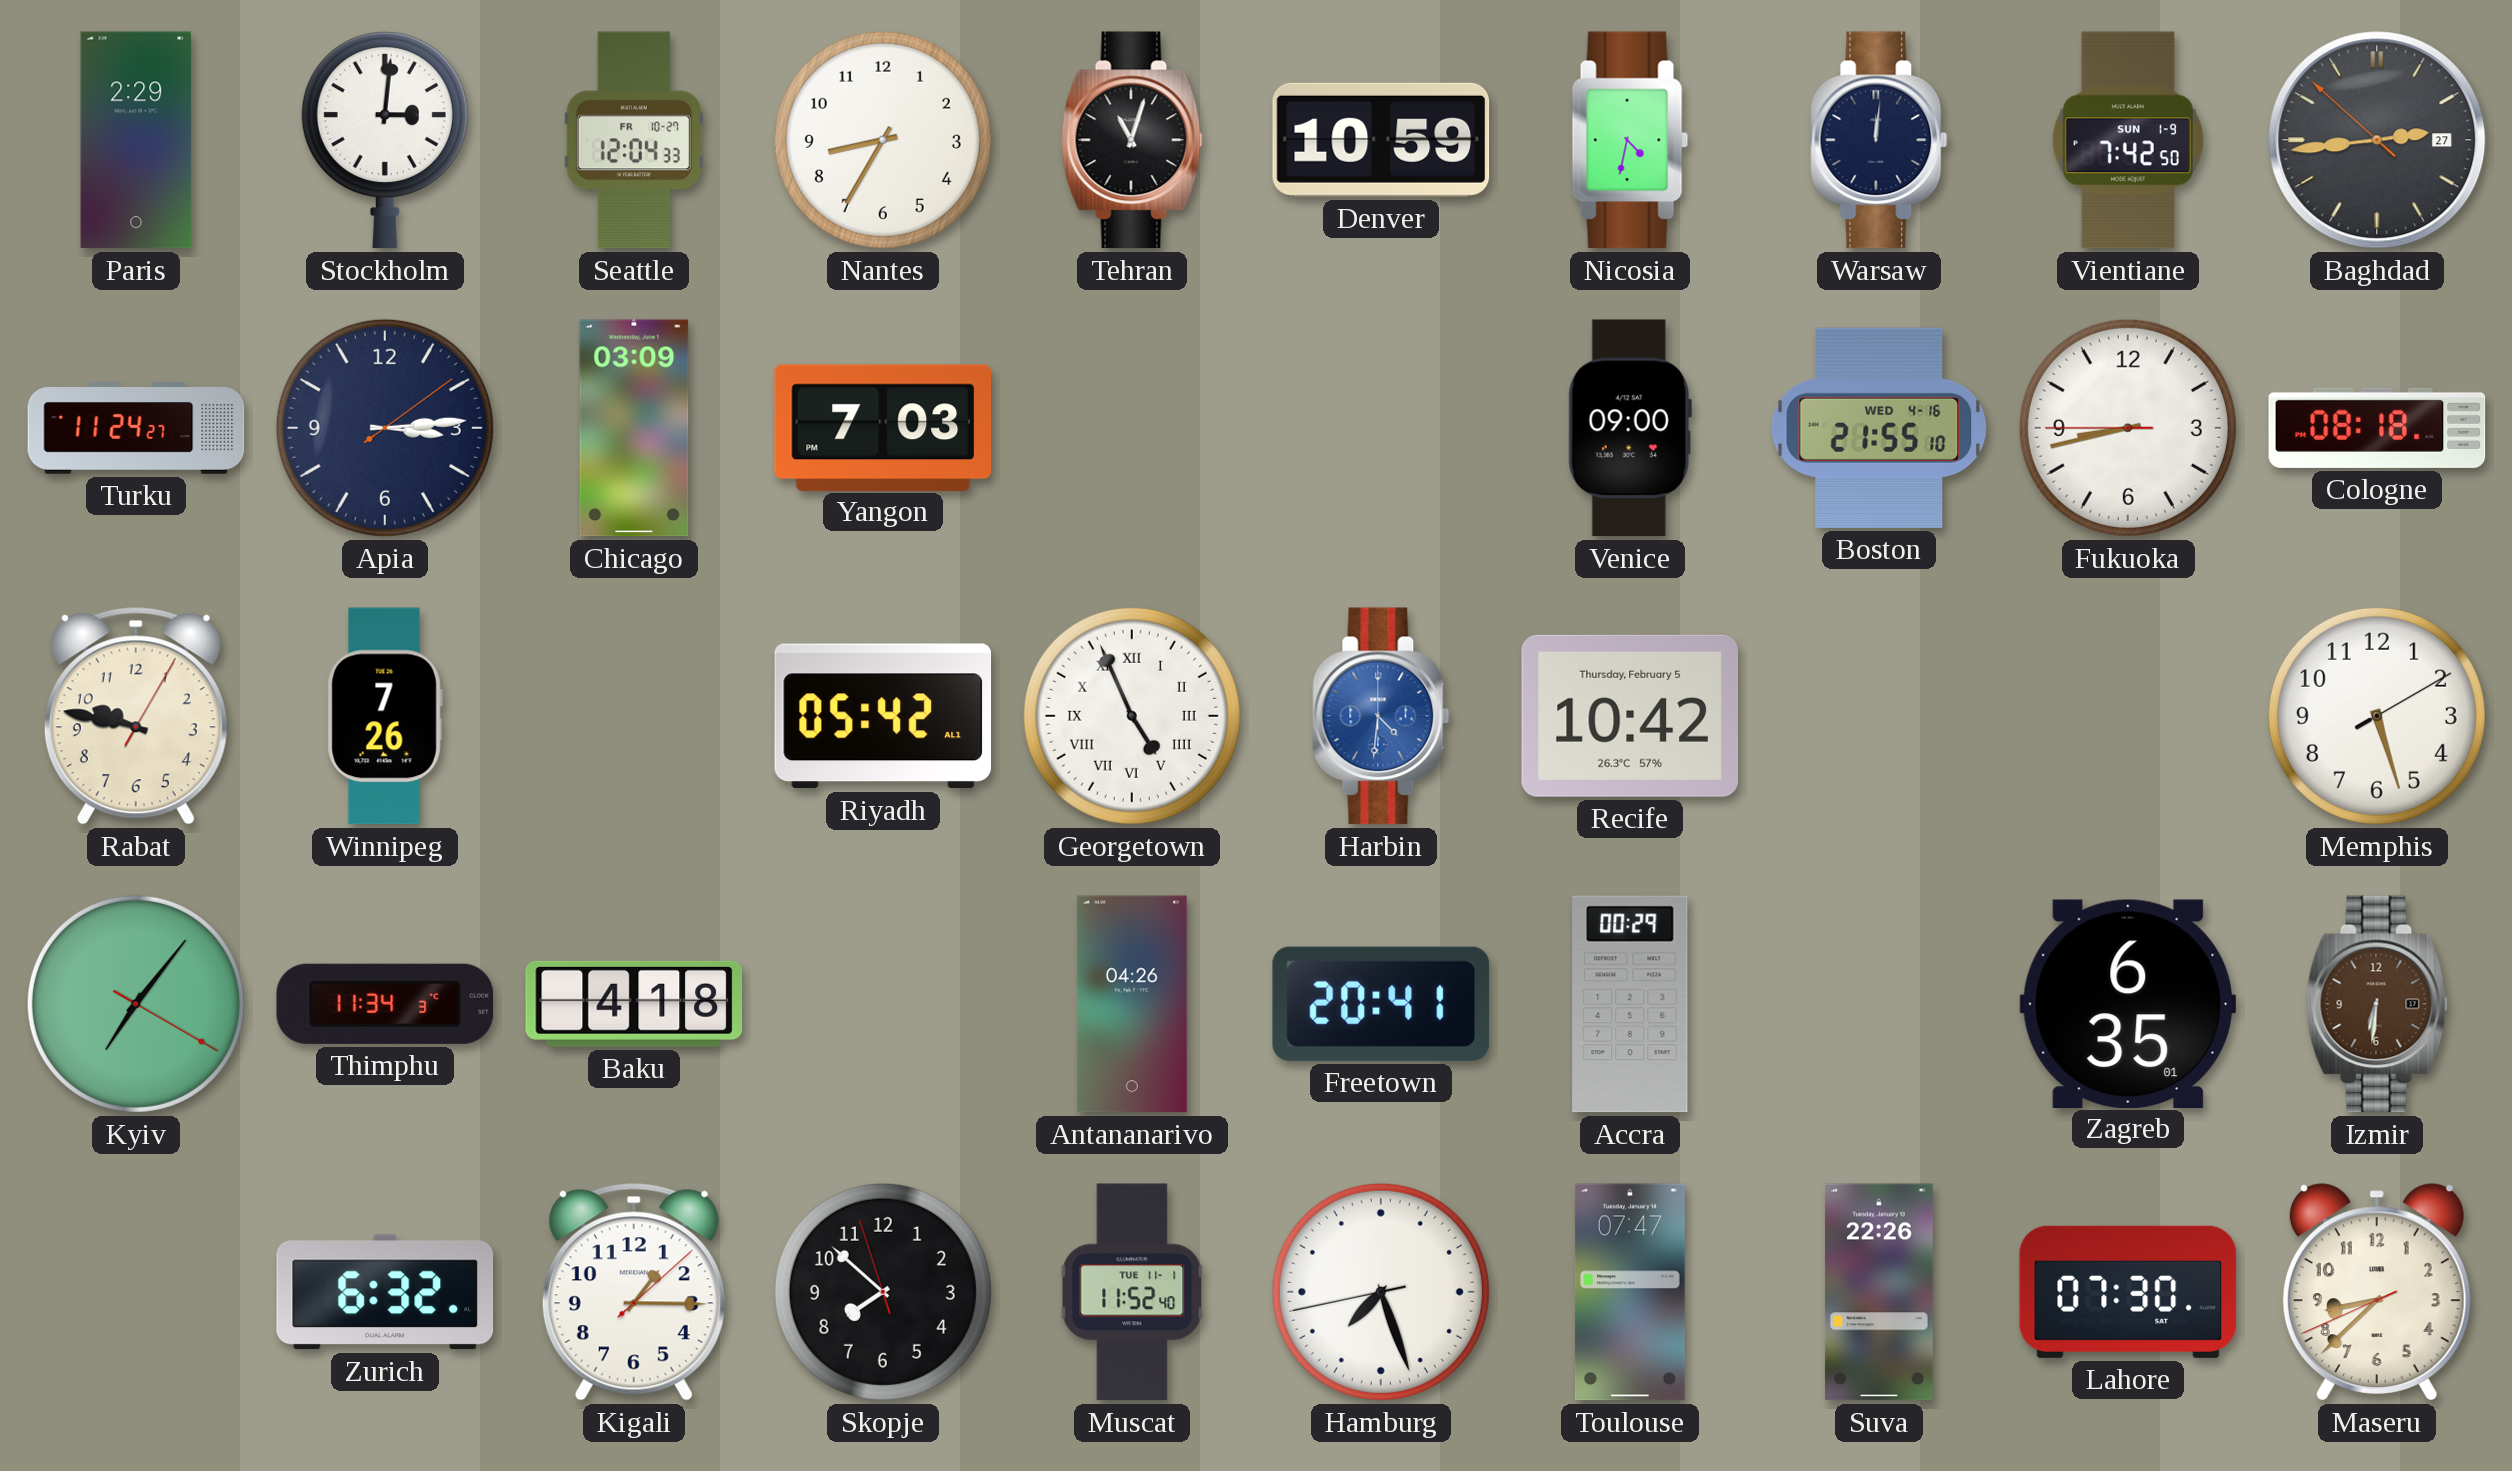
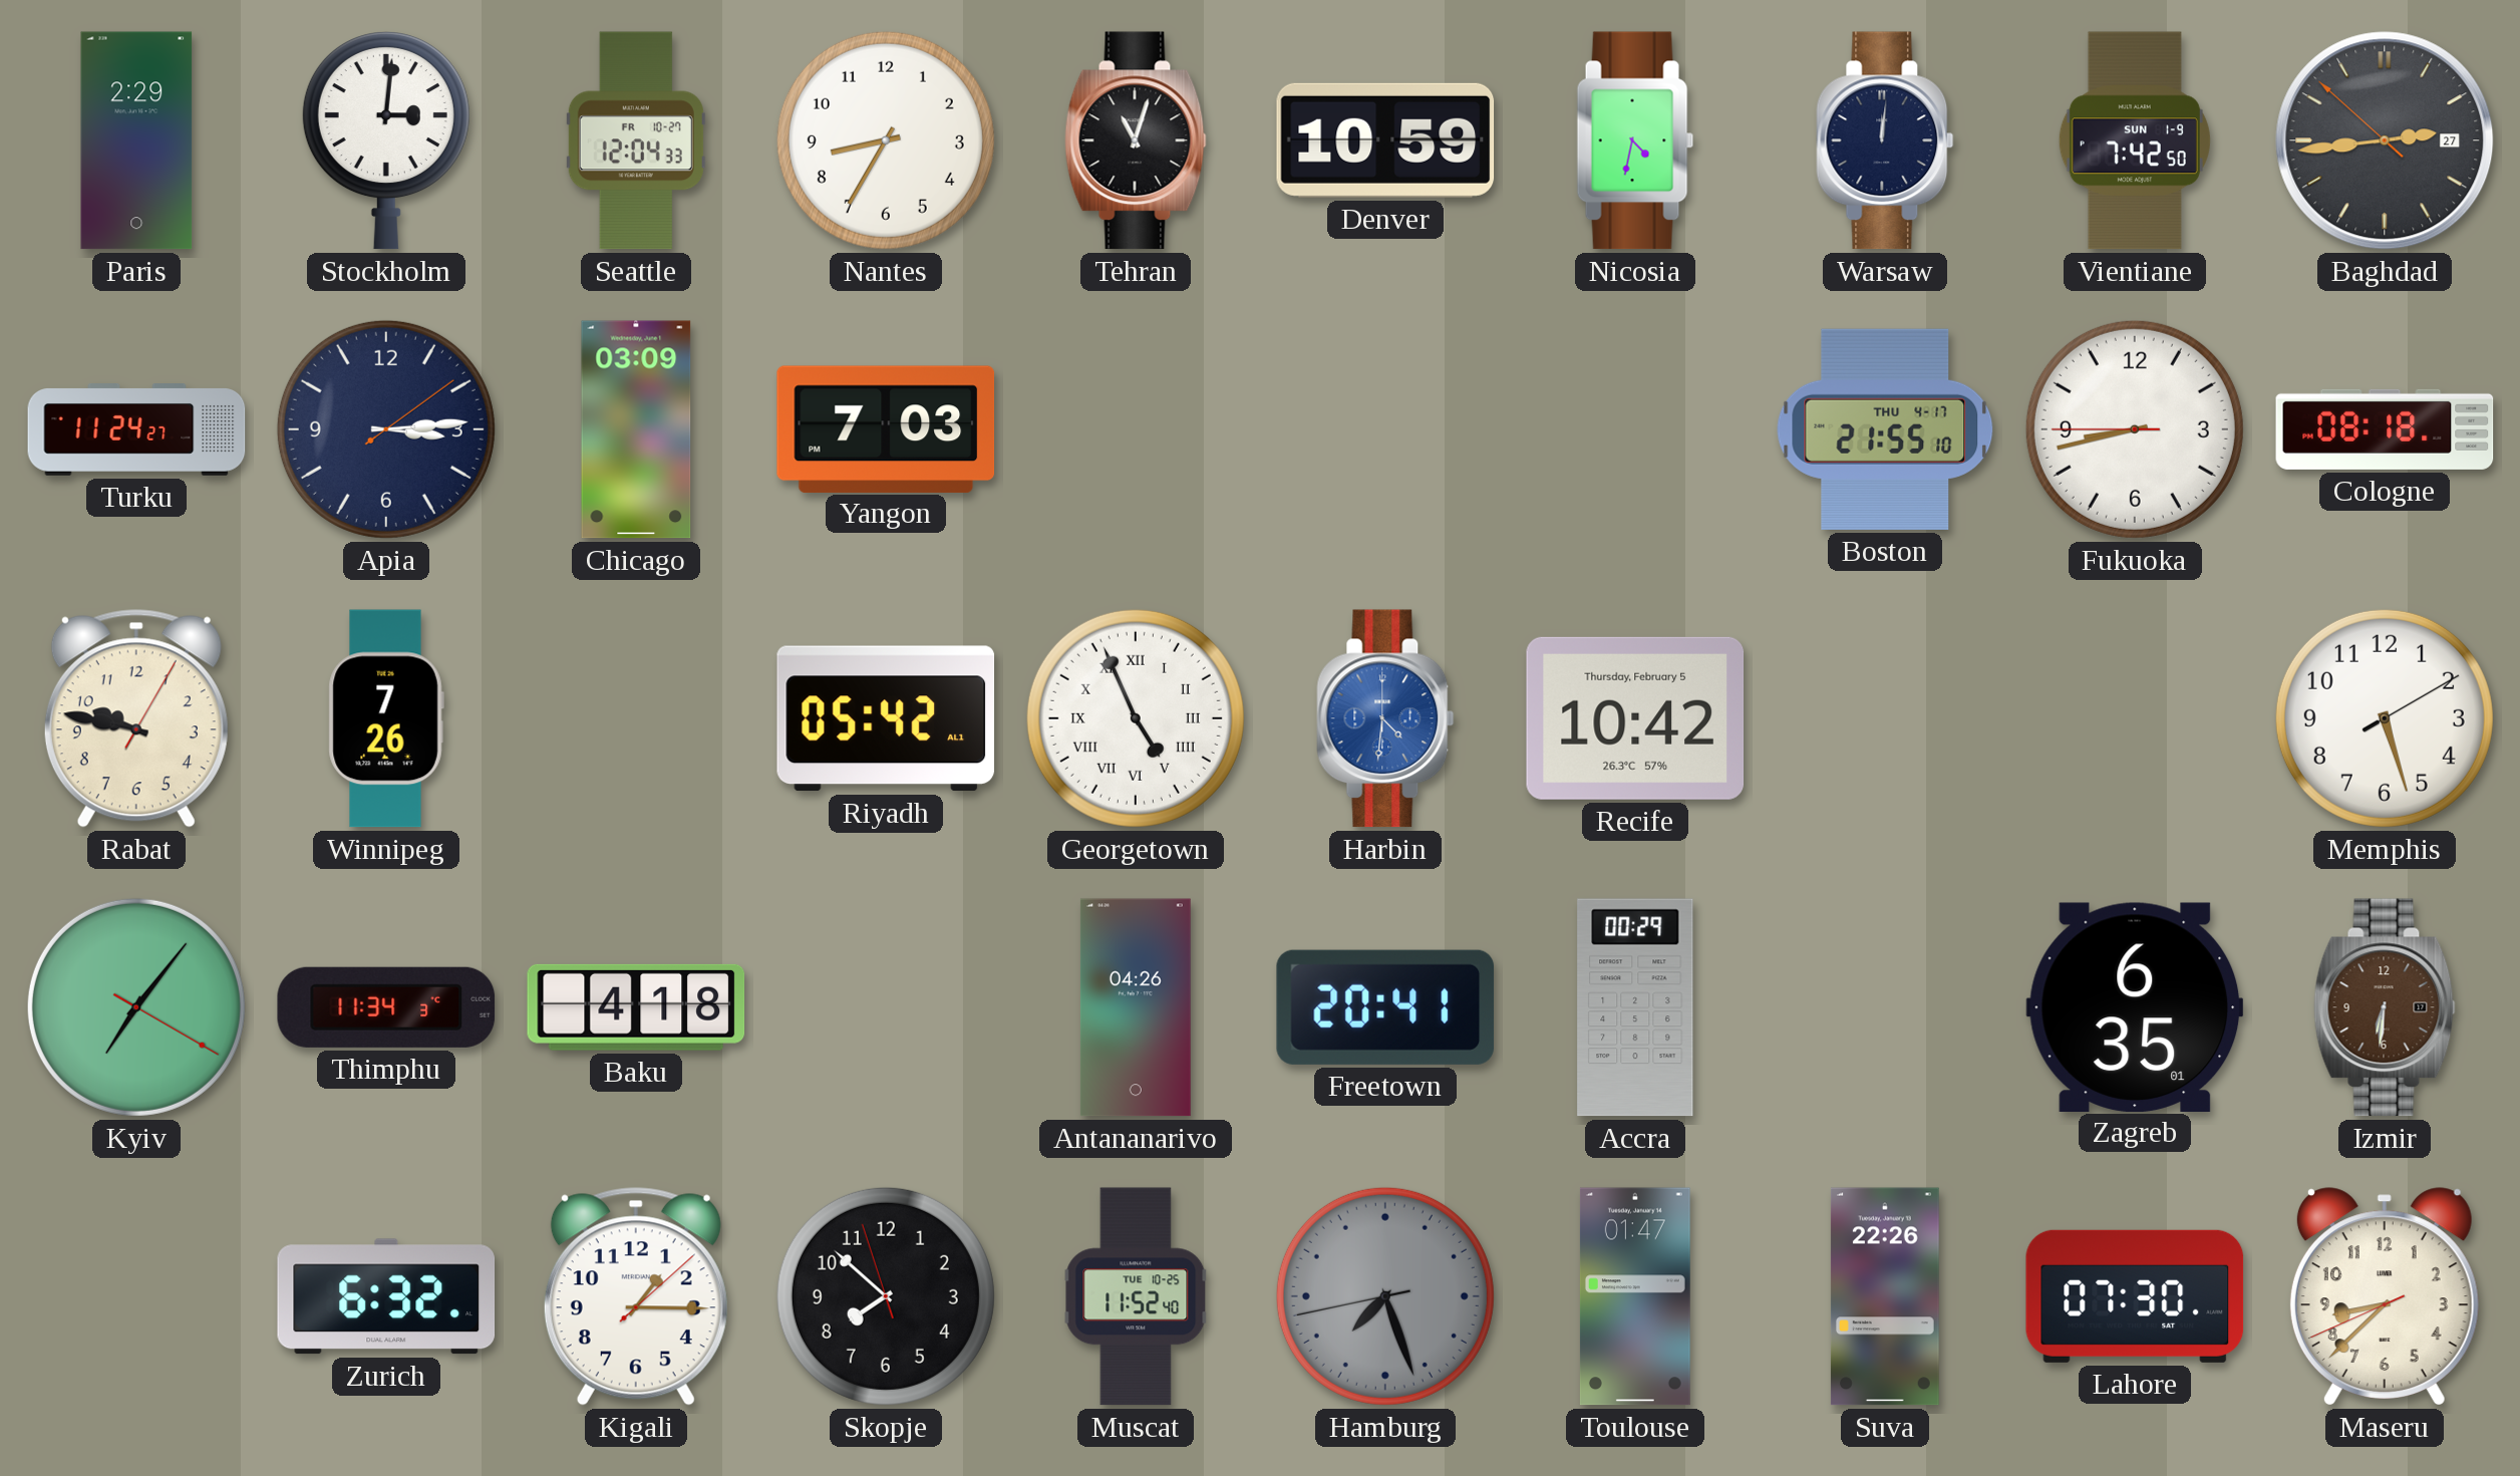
Venice: 09:00 -> none (1630, 428)
Boston date: WED 4-16 -> THU 4-17 (1885, 429)
Muscat date: TUE 11-1 -> TUE 10-25 (1136, 1296)
Hamburg dial: white -> grey (1385, 1296)
Toulouse: 07:47 -> 01:47 (1635, 1296)
